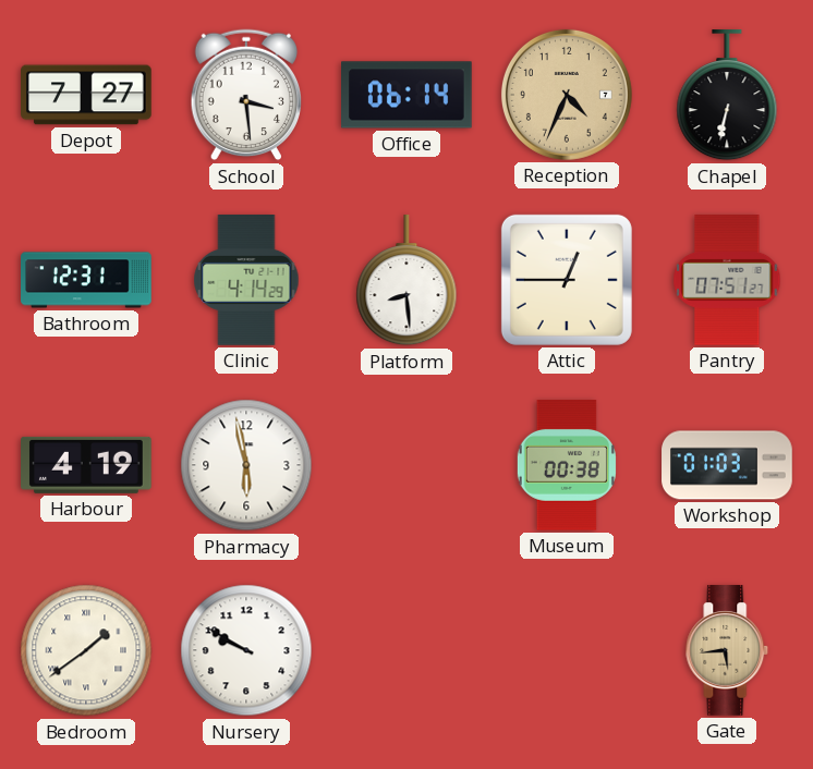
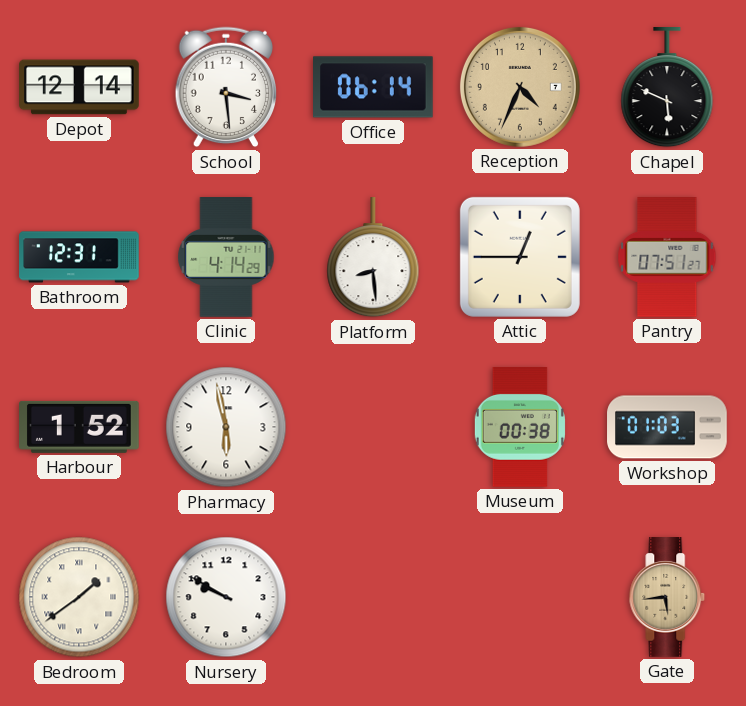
Depot: 7:27 -> 12:14 (79, 87)
Chapel: 6:32 -> 5:49 (667, 88)
Harbour: 4:19 -> 1:52 (79, 427)
